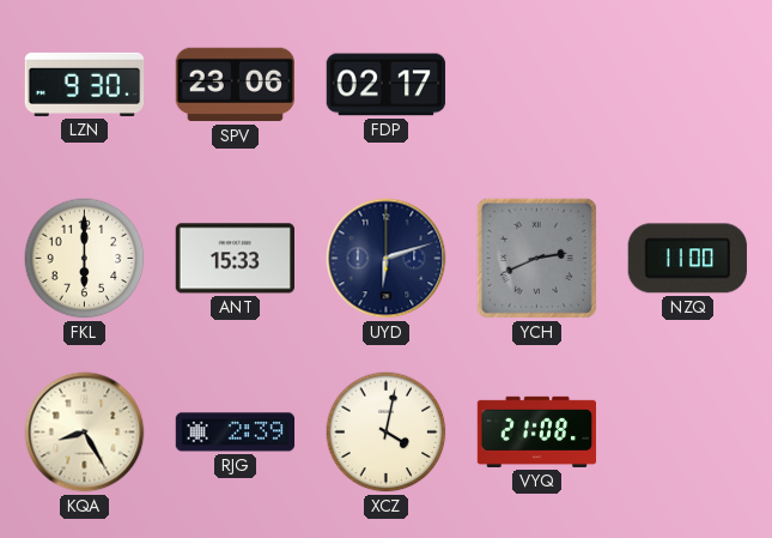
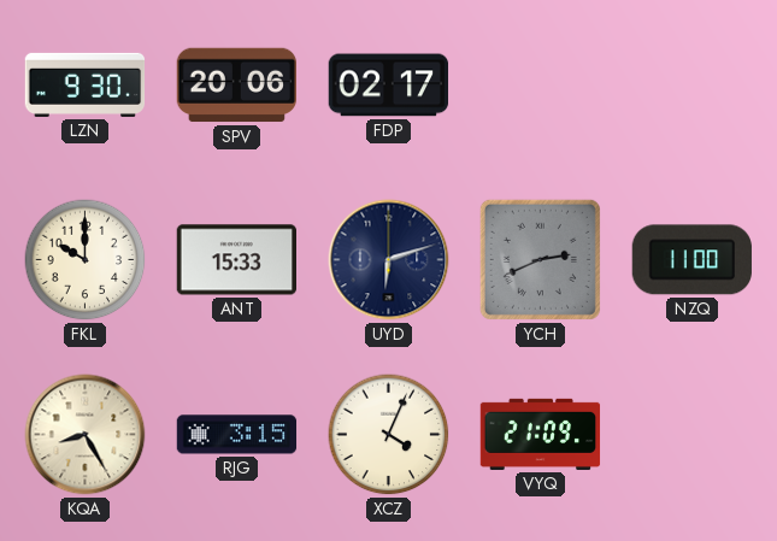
SPV: 23:06 -> 20:06 (236, 86)
FKL: 6:00 -> 10:00 (86, 260)
RJG: 2:39 -> 3:15 (237, 435)
XCZ: 4:02 -> 4:04 (389, 435)
VYQ: 21:08 -> 21:09 (541, 434)
